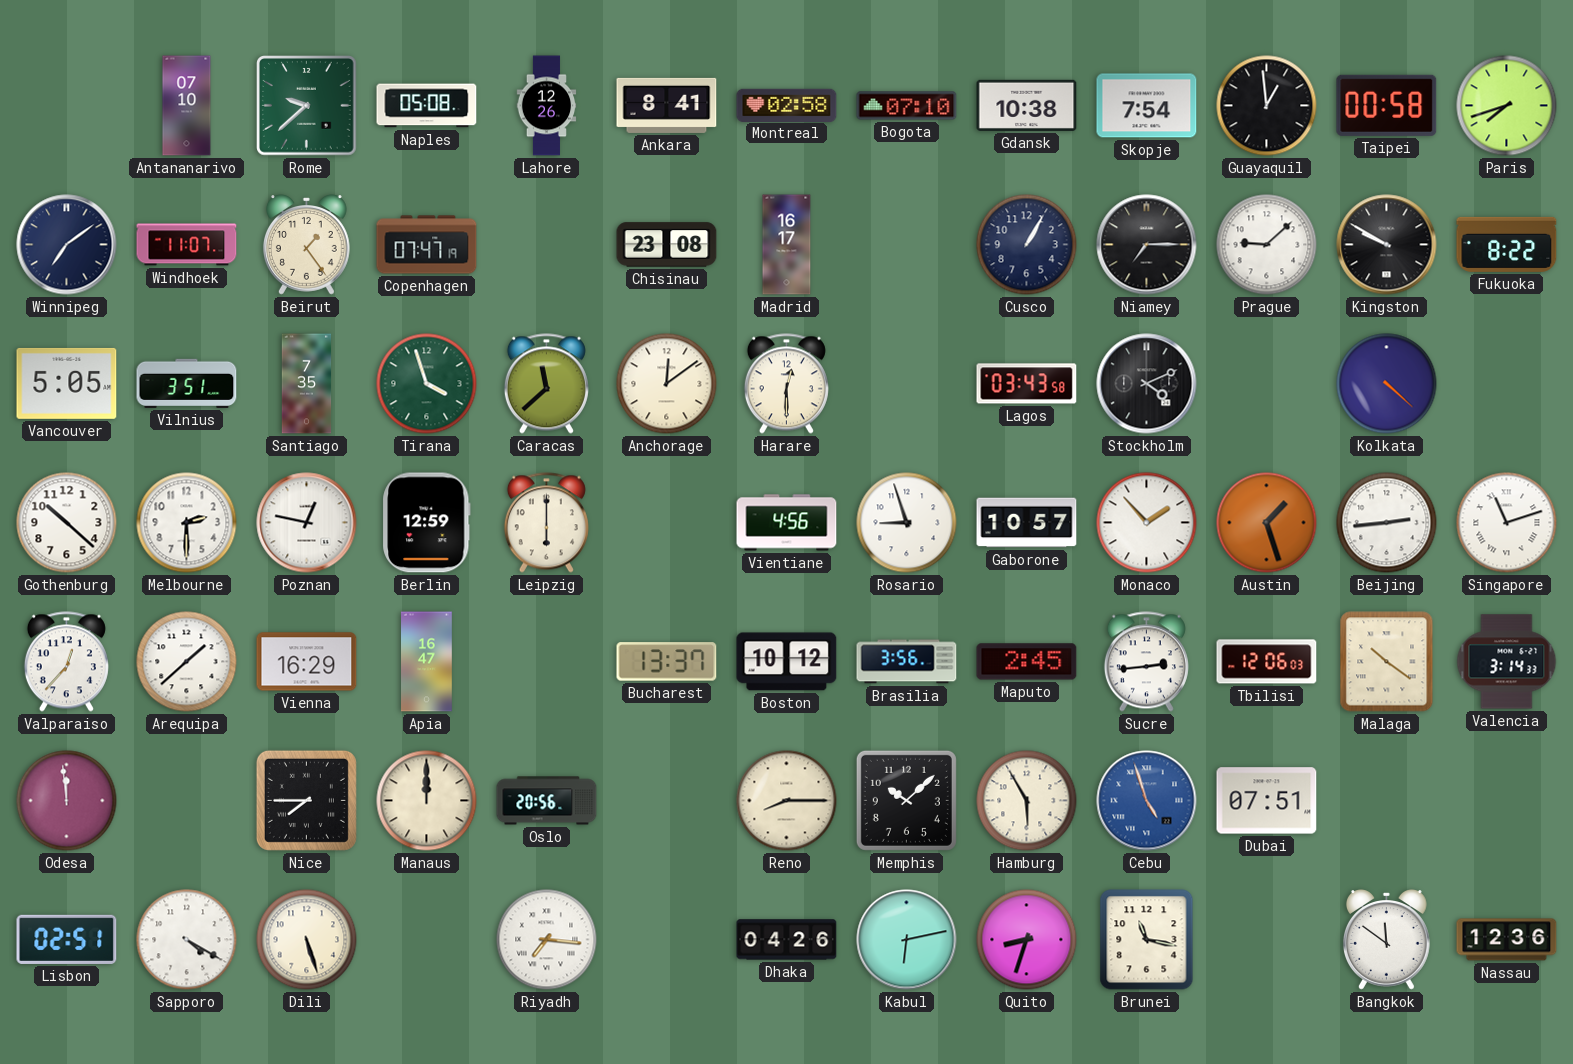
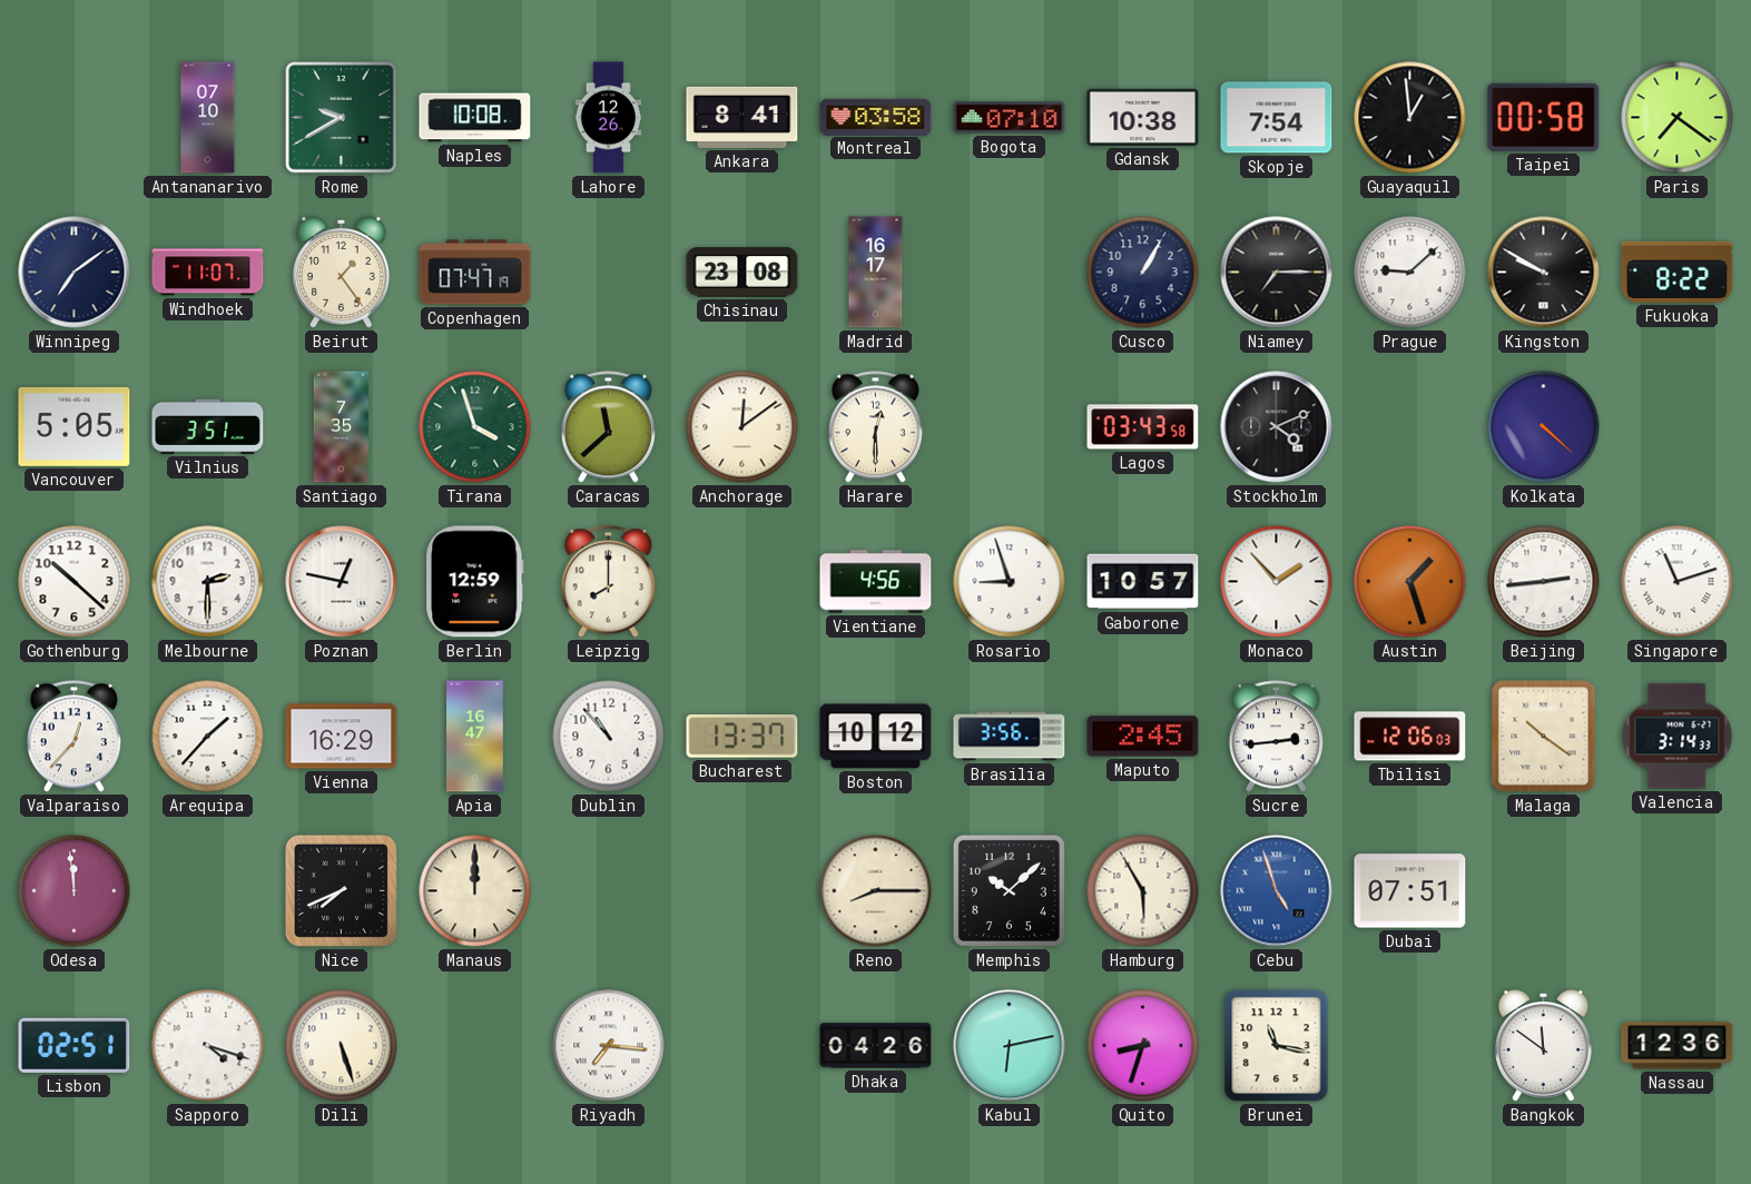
Rome: 9:38 -> 9:40 (342, 118)
Naples: 05:08 -> 10:08 (475, 118)
Montreal: 02:58 -> 03:58 (876, 117)
Paris: 7:42 -> 7:21 (1678, 118)
Leipzig: 6:00 -> 8:00 (608, 582)
Arequipa: 1:38 -> 1:37 (208, 737)
Dublin: none -> 10:53 (609, 737)
Nice: 7:45 -> 7:41 (341, 890)
Oslo: 20:56 -> none (547, 801)
Sapporo: 4:20 -> 4:18 (208, 1046)
